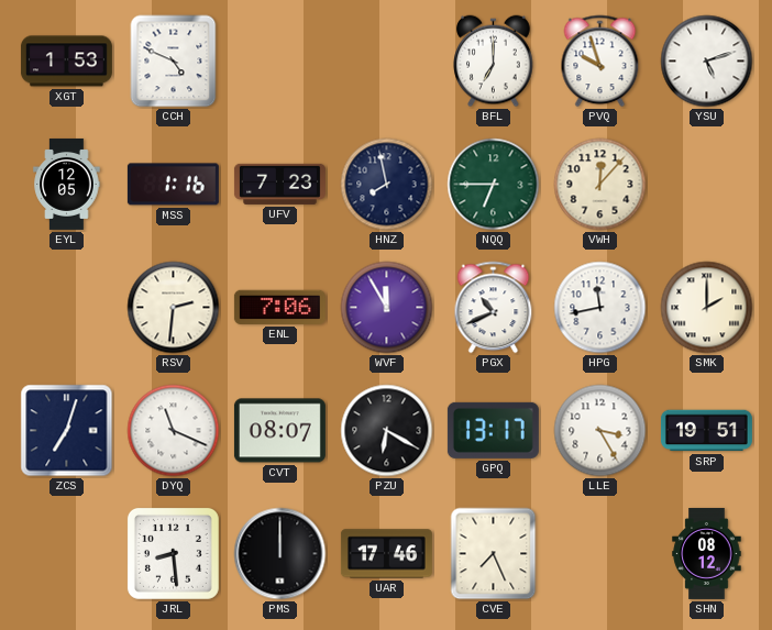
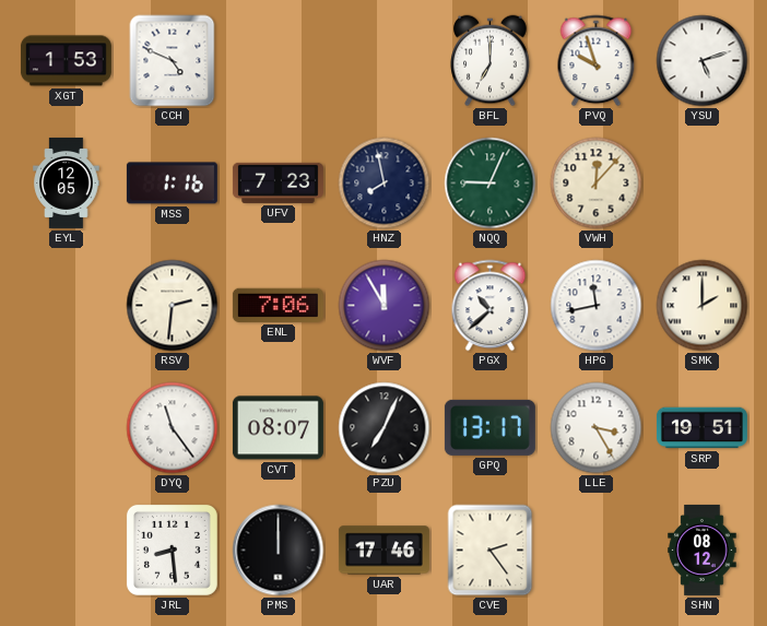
NQQ: 6:45 -> 9:04 (491, 184)
PGX: 10:41 -> 10:38 (491, 306)
ZCS: 7:03 -> none (67, 431)
DYQ: 11:19 -> 11:24 (173, 428)
PZU: 6:20 -> 7:04 (385, 428)
CVE: 7:26 -> 2:24 (491, 551)
